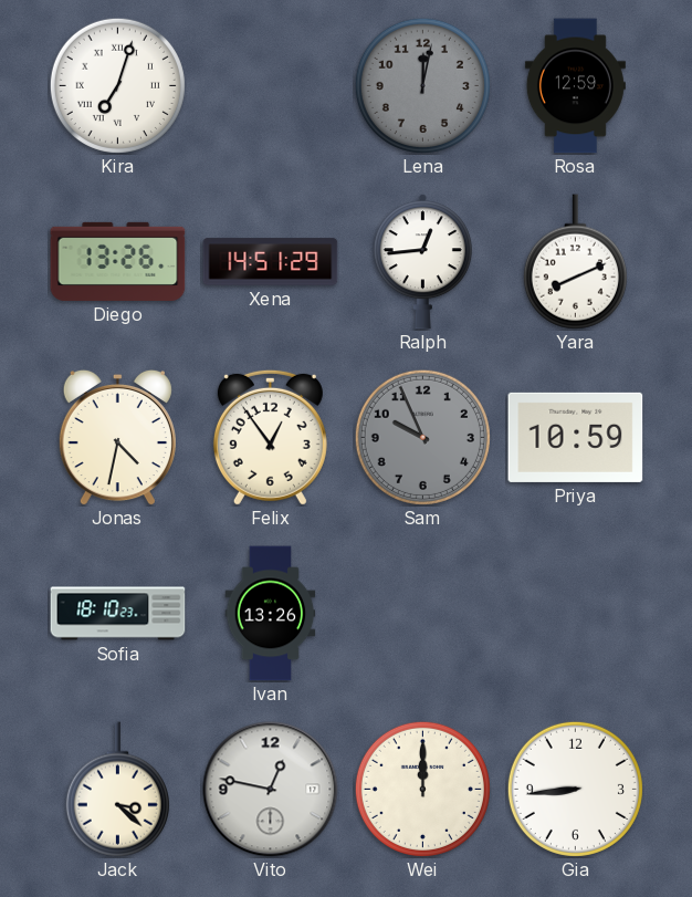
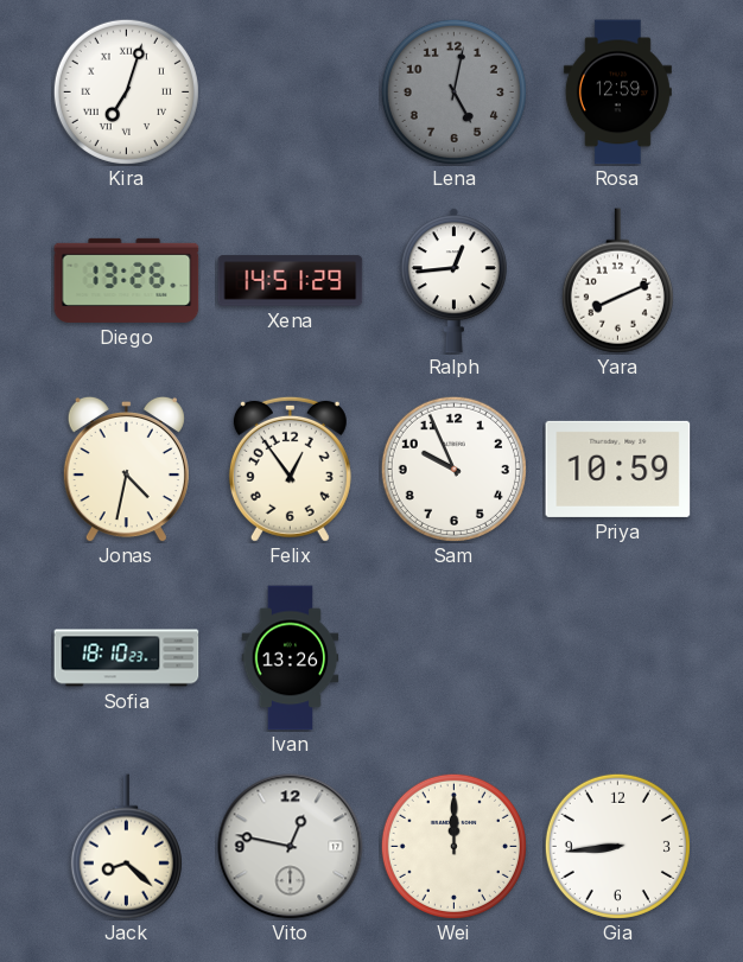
Lena: 12:02 -> 5:02 (453, 91)
Sam dial: grey -> white (453, 469)
Jack: 3:22 -> 8:22 (126, 847)
